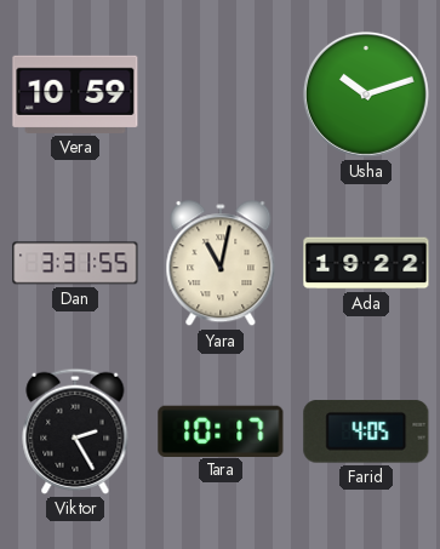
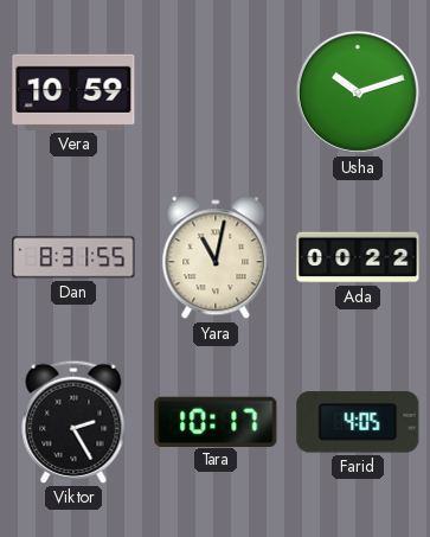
Dan: 3:31 -> 8:31 (73, 257)
Ada: 19:22 -> 00:22 (358, 257)
